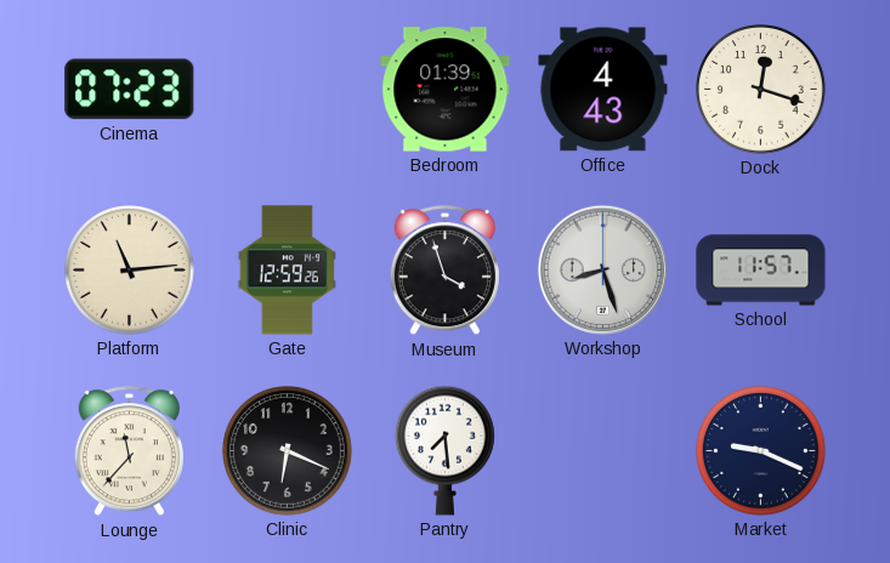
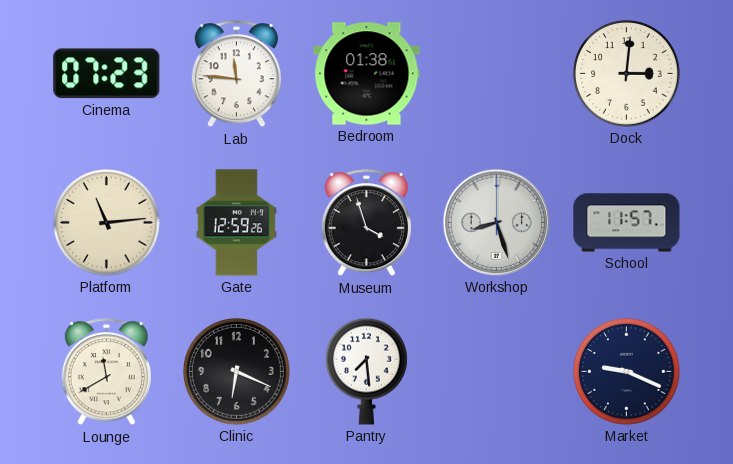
Lab: none -> 11:46 (236, 74)
Bedroom: 01:39 -> 01:38 (367, 74)
Office: 4:43 -> none (603, 90)
Dock: 12:18 -> 3:01 (627, 74)
Lounge: 11:37 -> 11:40 (106, 372)
